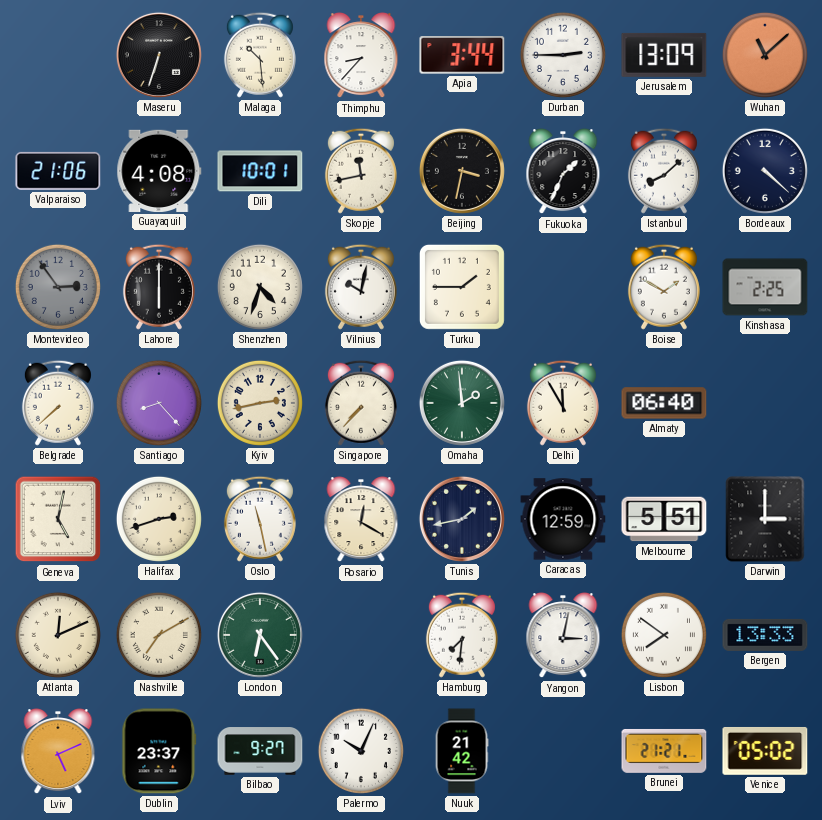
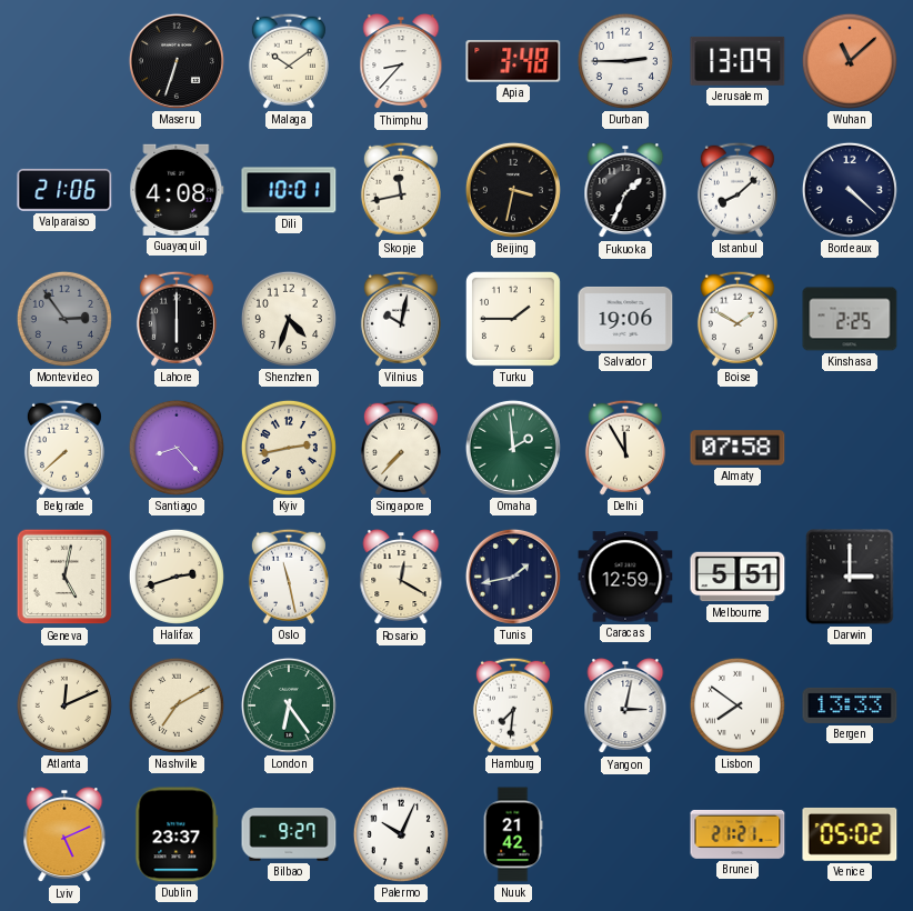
Malaga: 10:29 -> 10:09 (289, 61)
Apia: 3:44 -> 3:48 (513, 61)
Salvador: none -> 19:06 (625, 319)
Almaty: 06:40 -> 07:58 (738, 448)
